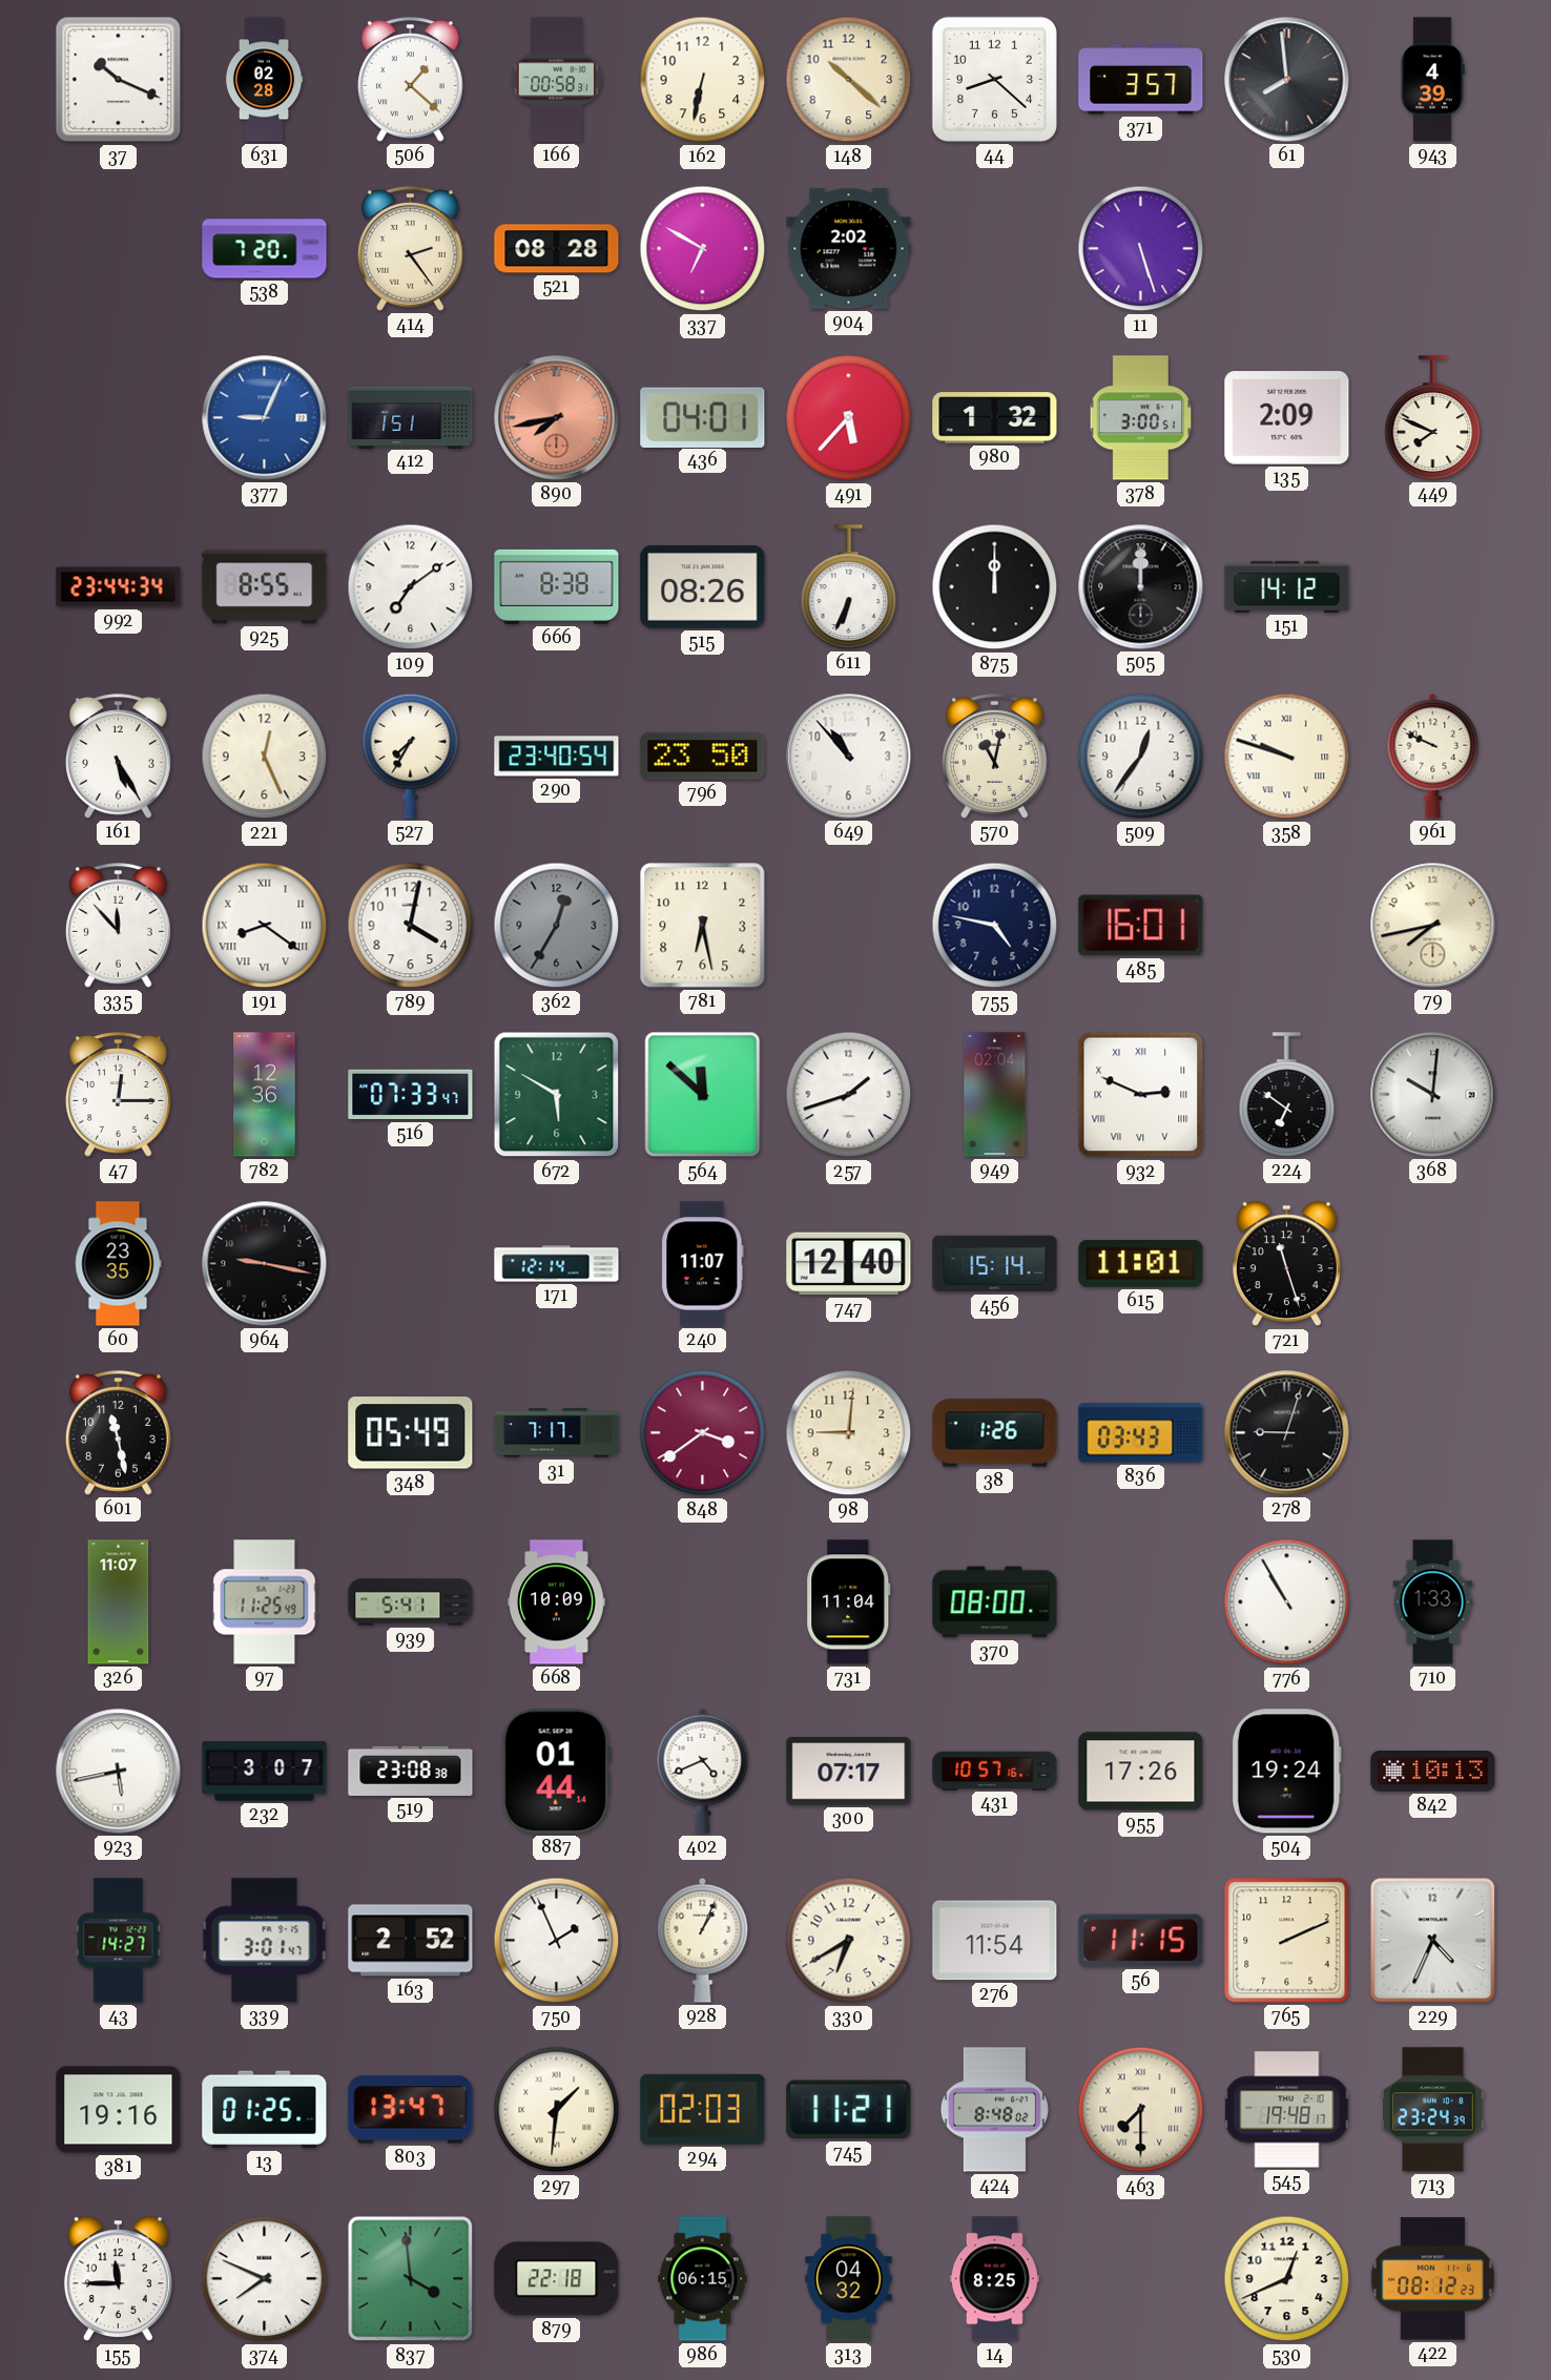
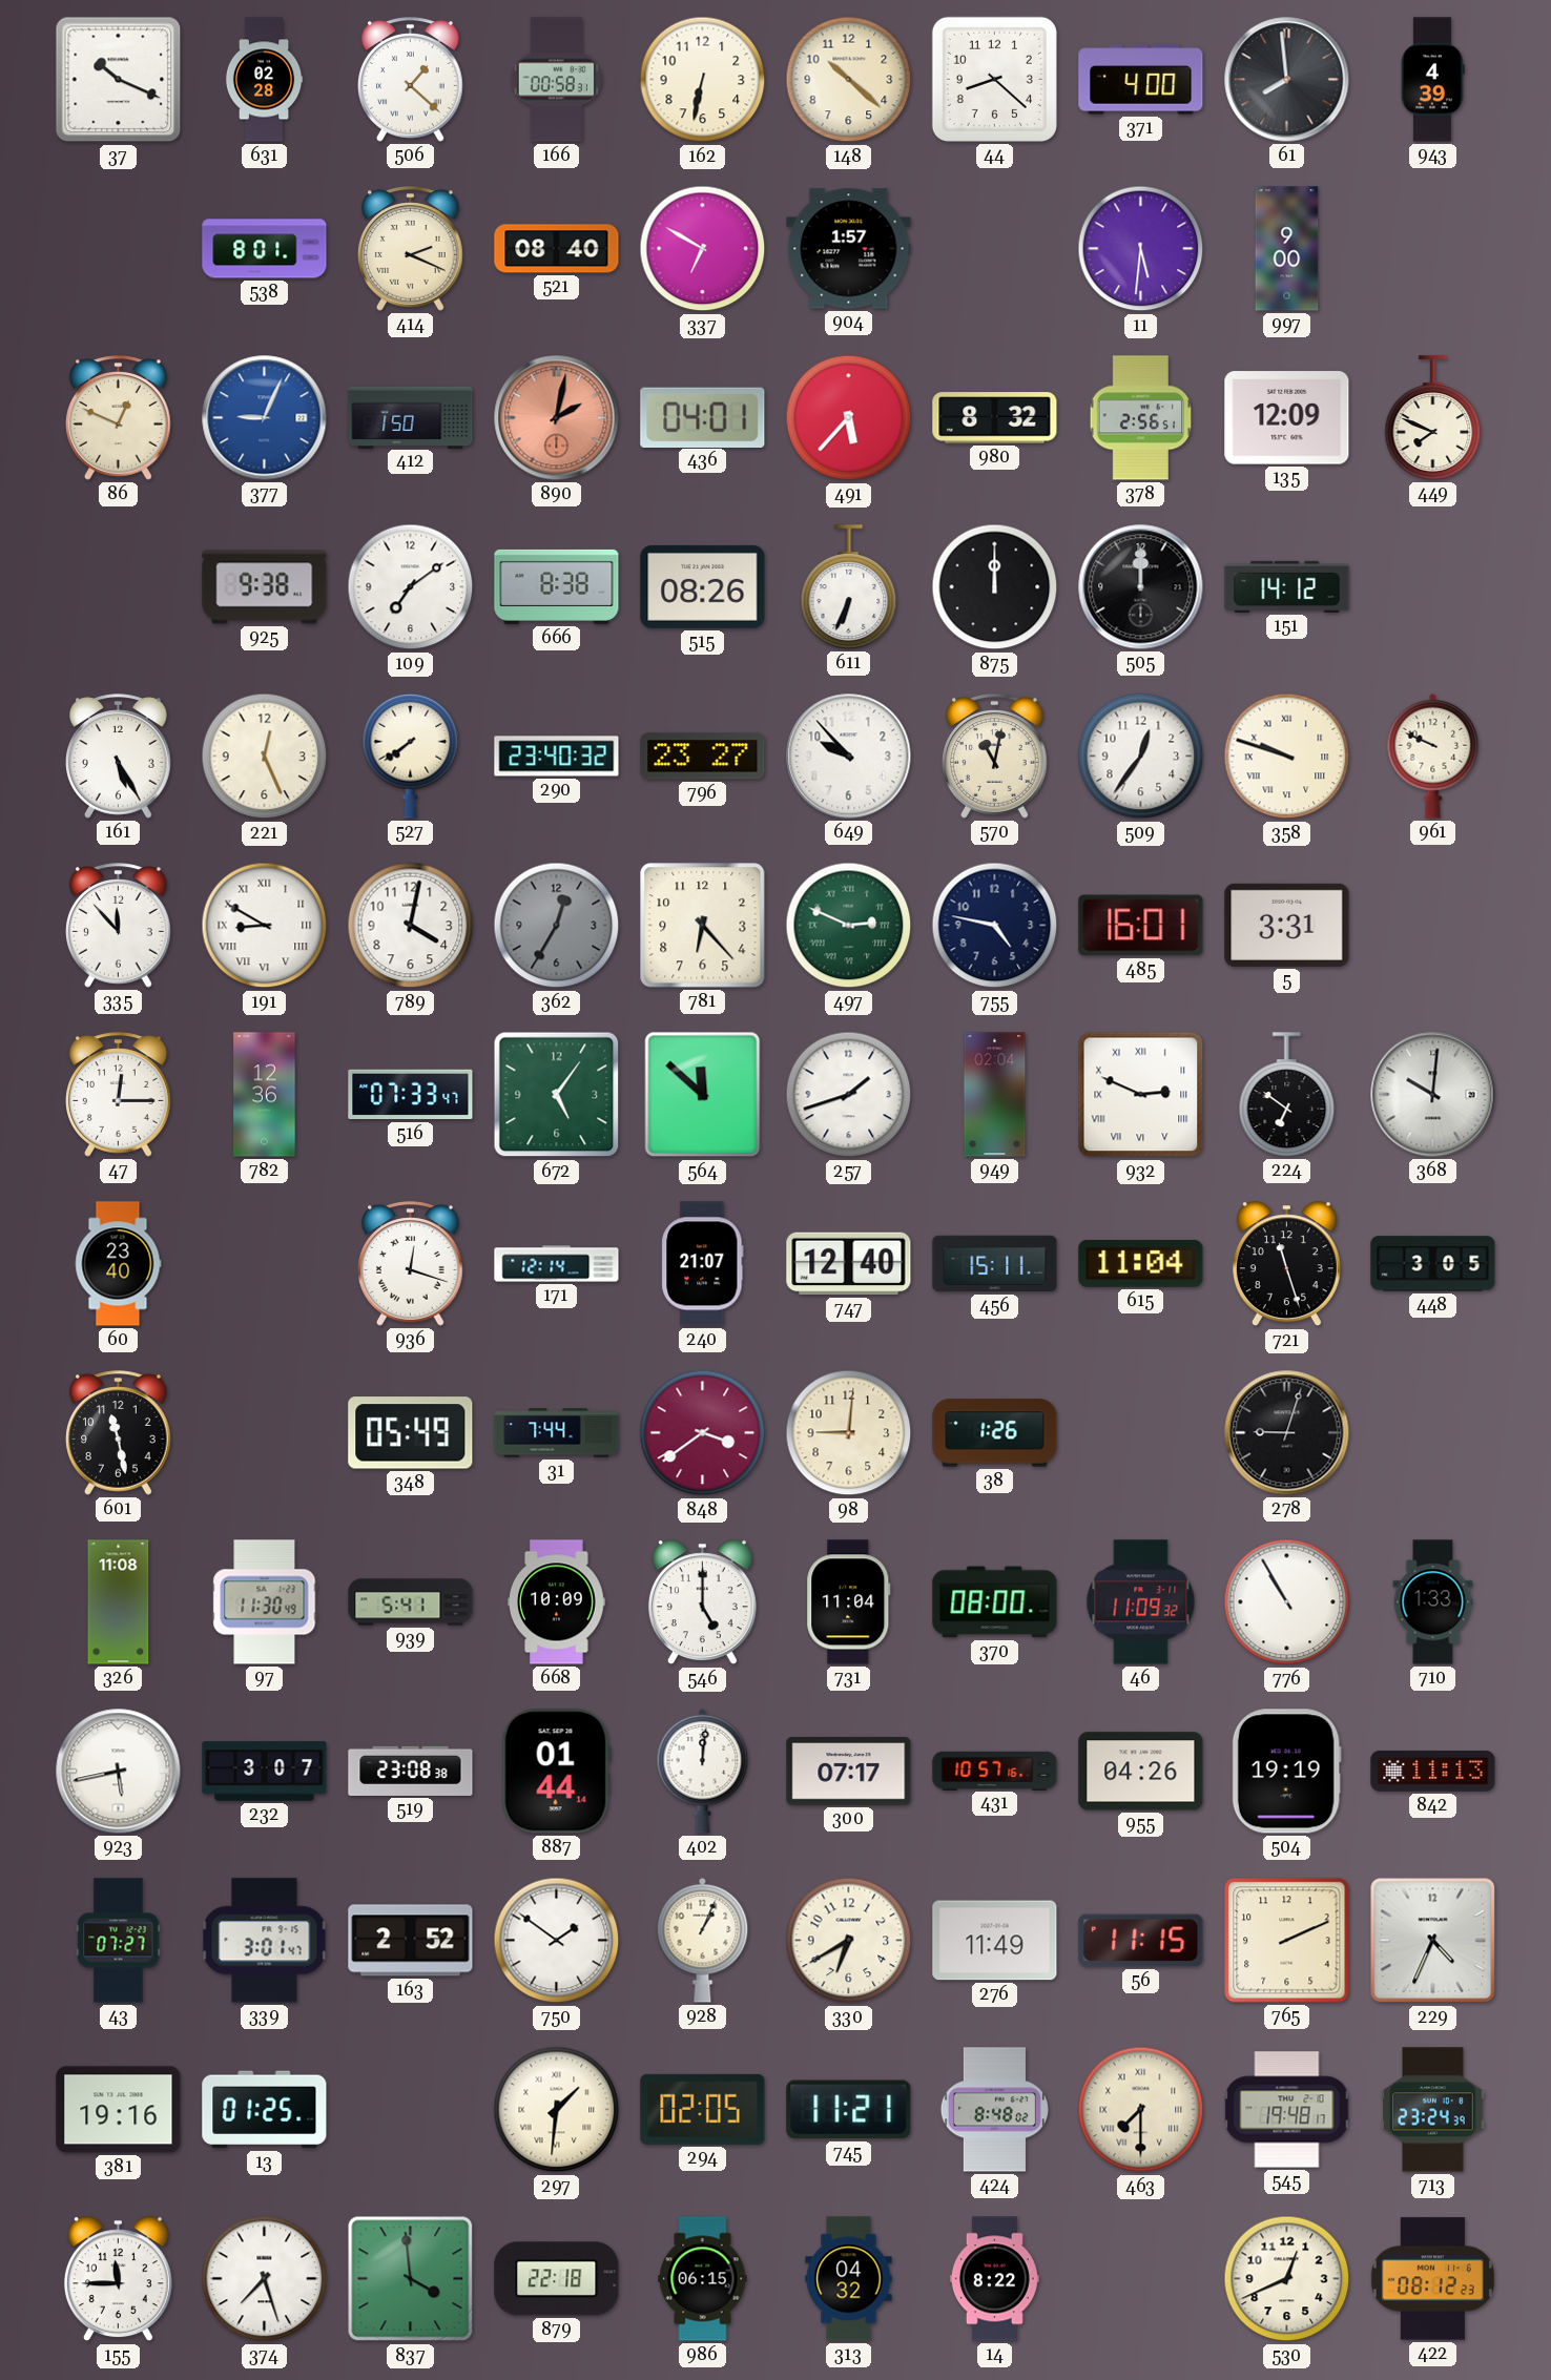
371: 3:57 -> 4:00 (1141, 80)
538: 7:20 -> 8:01 (265, 249)
414: 2:24 -> 2:19 (411, 249)
521: 08:28 -> 08:40 (557, 249)
904: 2:02 -> 1:57 (849, 249)
11: 5:27 -> 5:31 (1141, 249)
997: none -> 9:00 (1287, 249)
86: none -> 12:49 (119, 418)
412: 1:51 -> 1:50 (411, 417)
890: 7:43 -> 2:02 (557, 418)
980: 1:32 -> 8:32 (995, 418)
378: 3:00 -> 2:56 (1141, 418)
135: 2:09 -> 12:09 (1287, 418)
992: 23:44 -> none (119, 587)
925: 8:55 -> 9:38 (265, 587)
527: 7:35 -> 7:39 (411, 756)
290: 23:40:54 -> 23:40:32 (557, 757)
796: 23:50 -> 23:27 (703, 757)
649: 10:53 -> 9:53 (849, 757)
191: 8:21 -> 8:50 (265, 926)
781: 6:28 -> 6:23 (703, 926)
497: none -> 2:49 (849, 926)
5: none -> 3:31 (1287, 925)
79: 7:43 -> none (1433, 926)
672: 5:50 -> 5:06 (557, 1095)
60: 23:35 -> 23:40 (118, 1264)
964: 9:17 -> none (265, 1264)
936: none -> 12:18 (411, 1264)
240: 11:07 -> 21:07 (703, 1264)
456: 15:14 -> 15:11 (995, 1264)
615: 11:01 -> 11:04 (1141, 1263)
448: none -> 3:05 (1433, 1264)
31: 7:17 -> 7:44 (557, 1433)
836: 03:43 -> none (1141, 1433)
326: 11:07 -> 11:08 (119, 1602)
97: 11:25 -> 11:30 (265, 1602)
546: none -> 5:00 (702, 1602)
46: none -> 11:09 (1141, 1602)
402: 4:41 -> 12:01 (703, 1771)
955: 17:26 -> 04:26 (1141, 1772)
504: 19:24 -> 19:19 (1286, 1772)
842: 10:13 -> 11:13 (1433, 1772)
43: 14:27 -> 07:27 (119, 1941)
750: 1:56 -> 1:51 (557, 1941)
276: 11:54 -> 11:49 (995, 1941)
803: 13:47 -> none (411, 2110)
294: 02:03 -> 02:05 (703, 2109)
374: 7:49 -> 7:27 (265, 2279)
14: 8:25 -> 8:22 (994, 2279)
